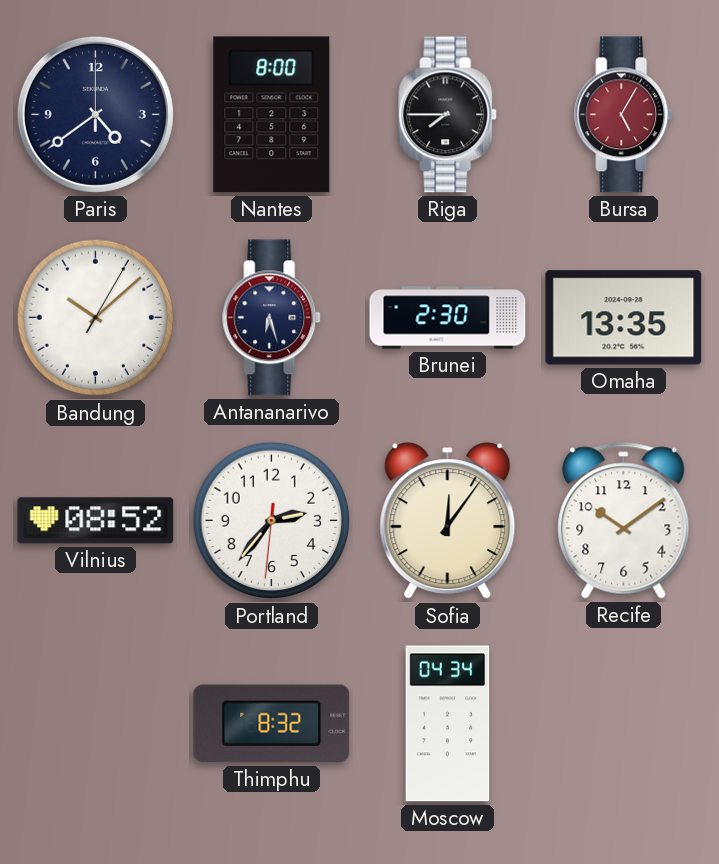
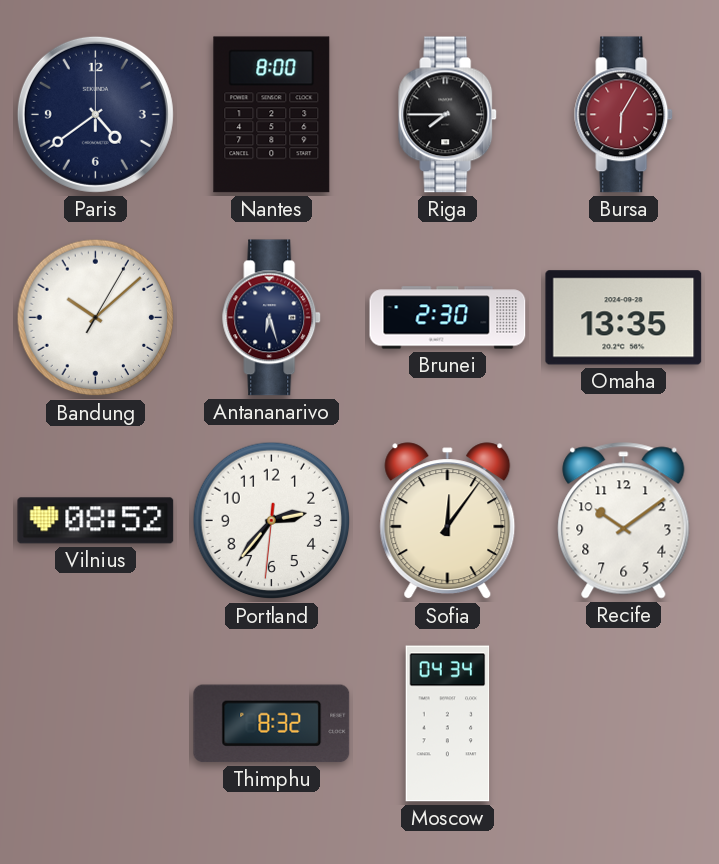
Bursa: 5:05 -> 6:05 (624, 115)
